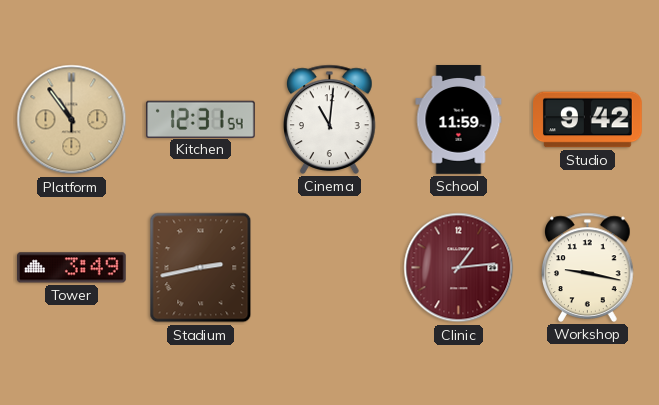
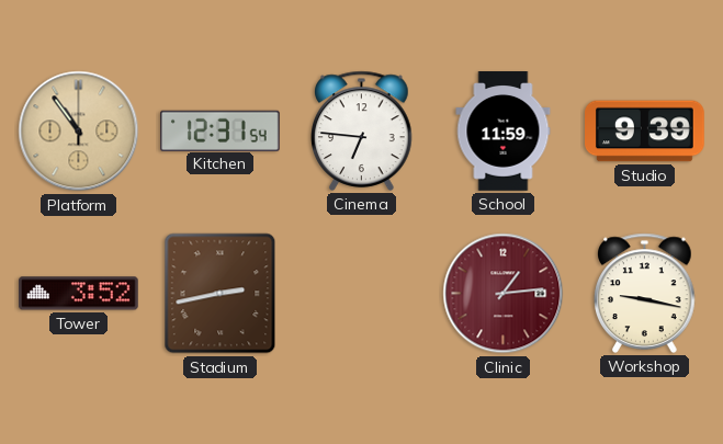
Cinema: 11:01 -> 6:46 (362, 130)
Studio: 9:42 -> 9:39 (645, 132)
Tower: 3:49 -> 3:52 (79, 294)
